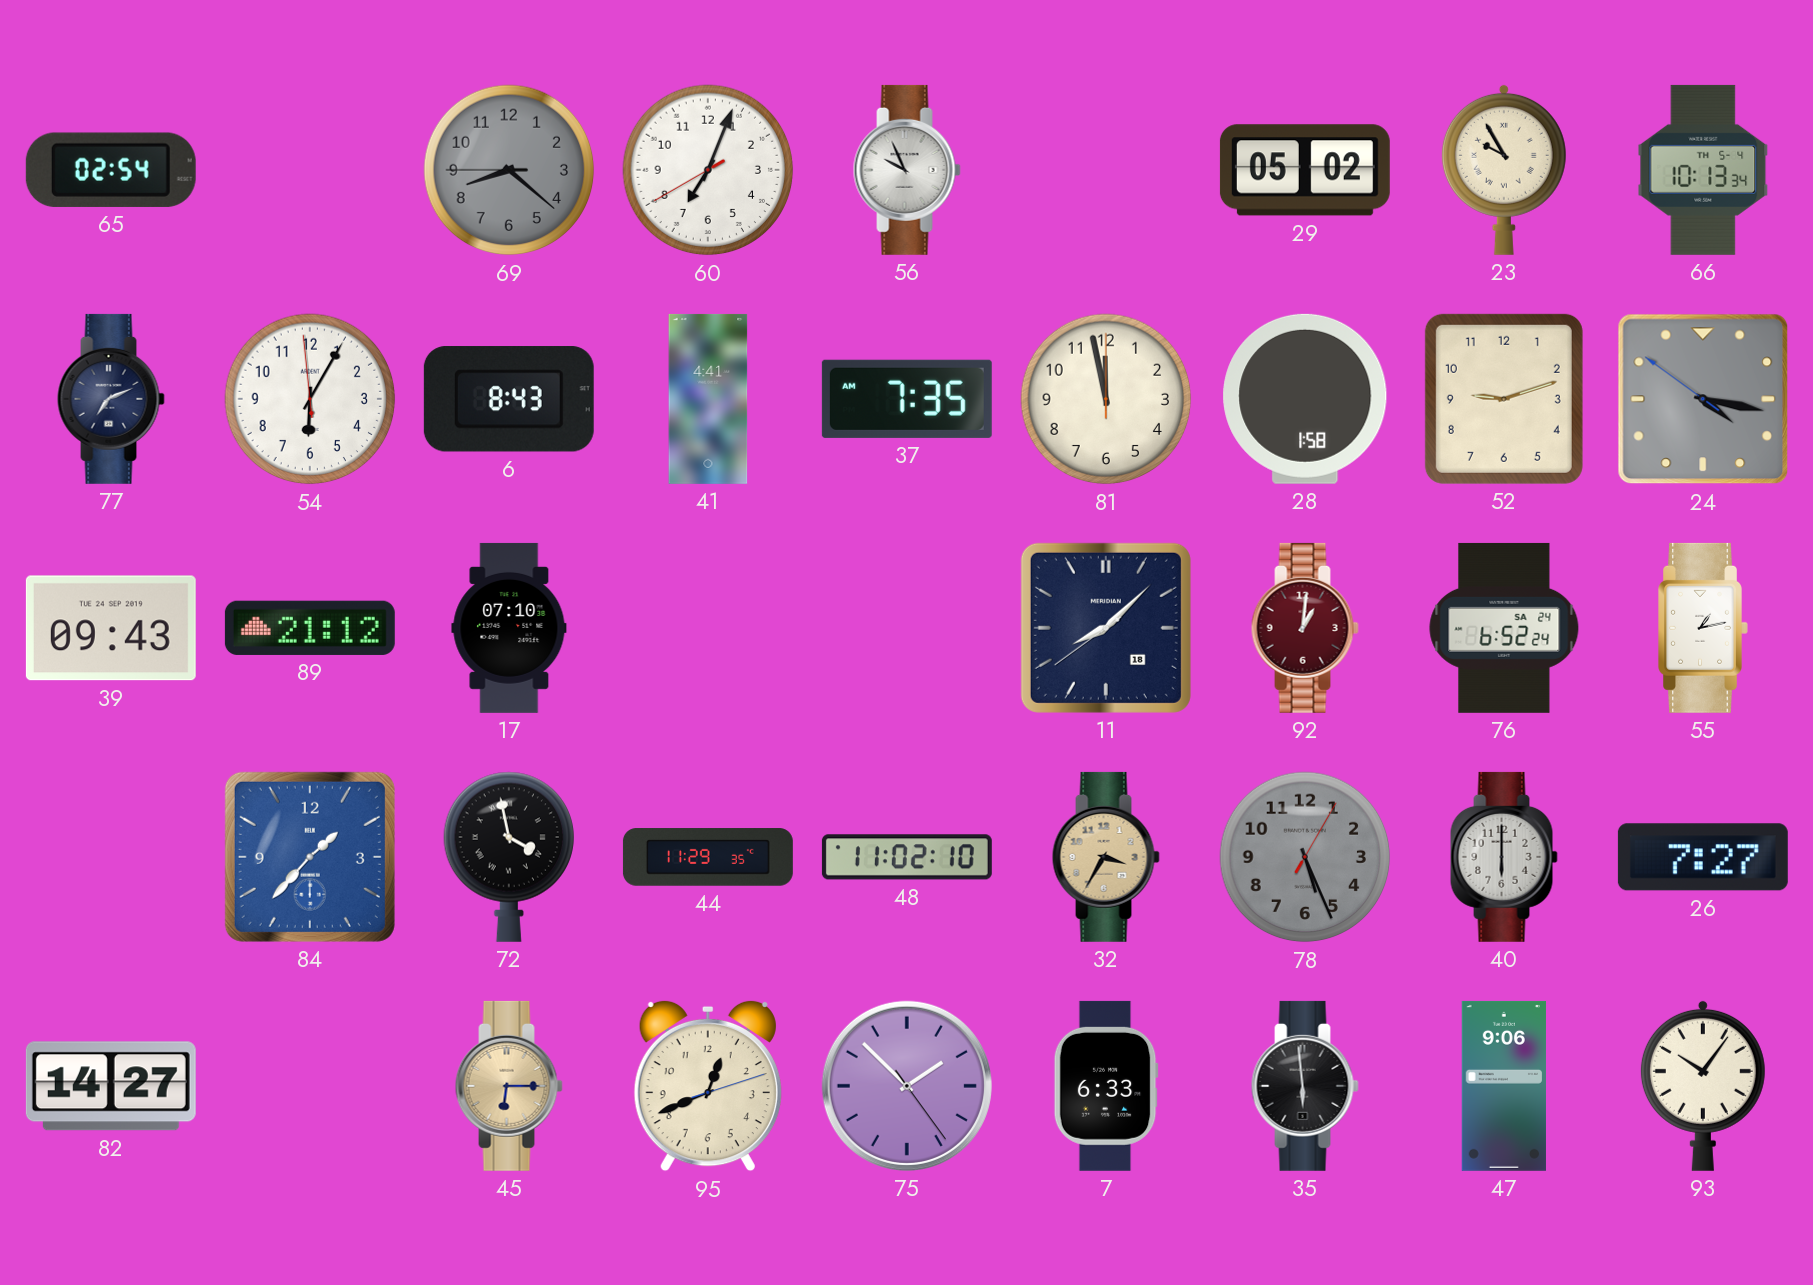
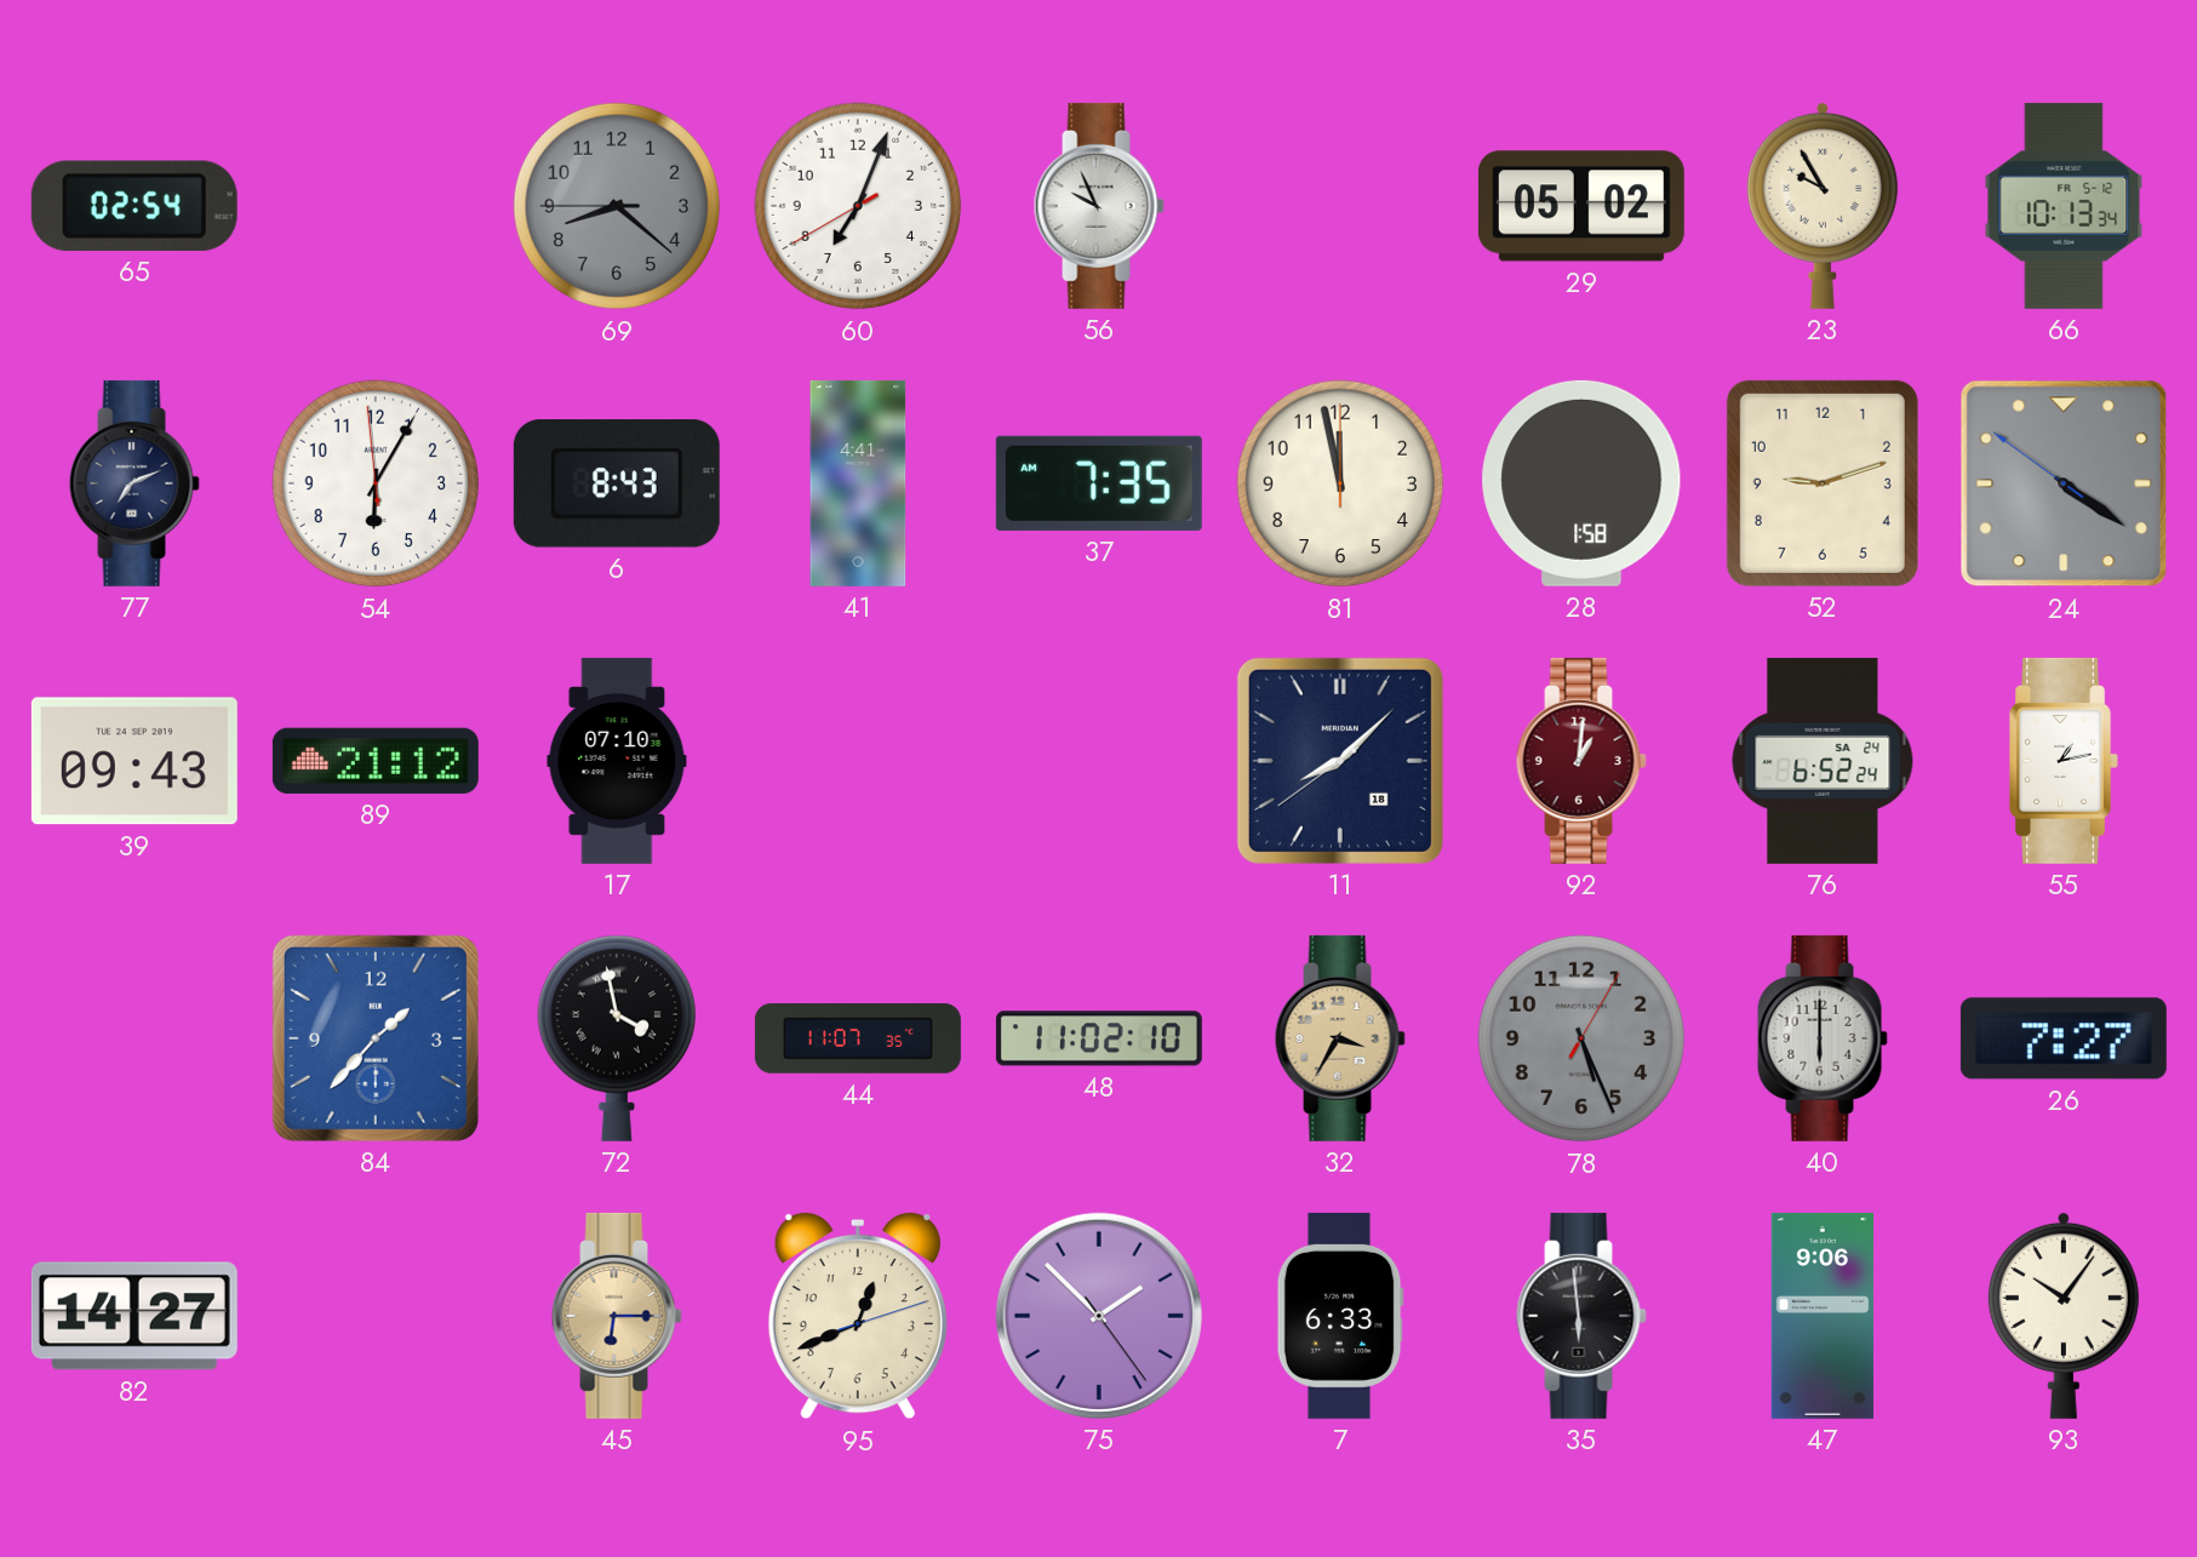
66 date: TH 5-4 -> FR 5-12 (2064, 206)
24: 4:16 -> 4:20 (2064, 483)
44: 11:29 -> 11:07 (858, 1038)
